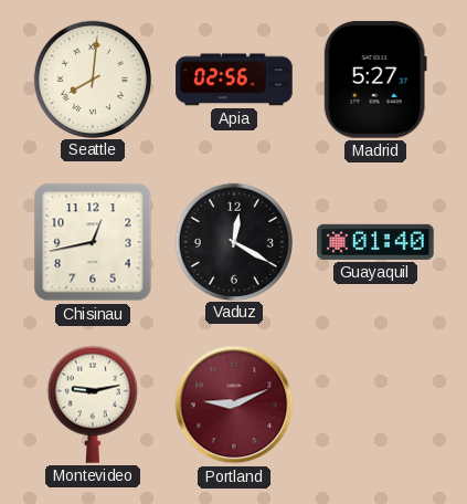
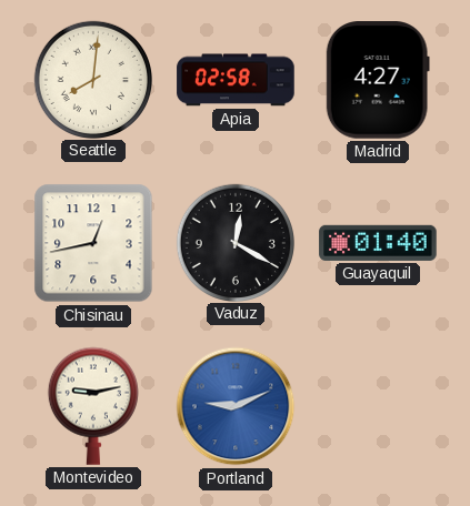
Apia: 02:56 -> 02:58 (236, 80)
Madrid: 5:27 -> 4:27 (378, 80)
Portland dial: burgundy -> blue (236, 406)
